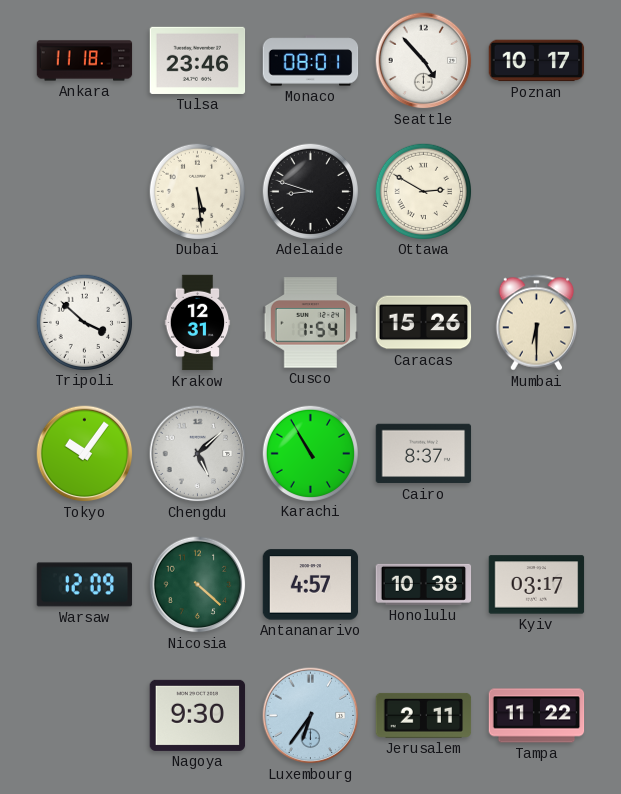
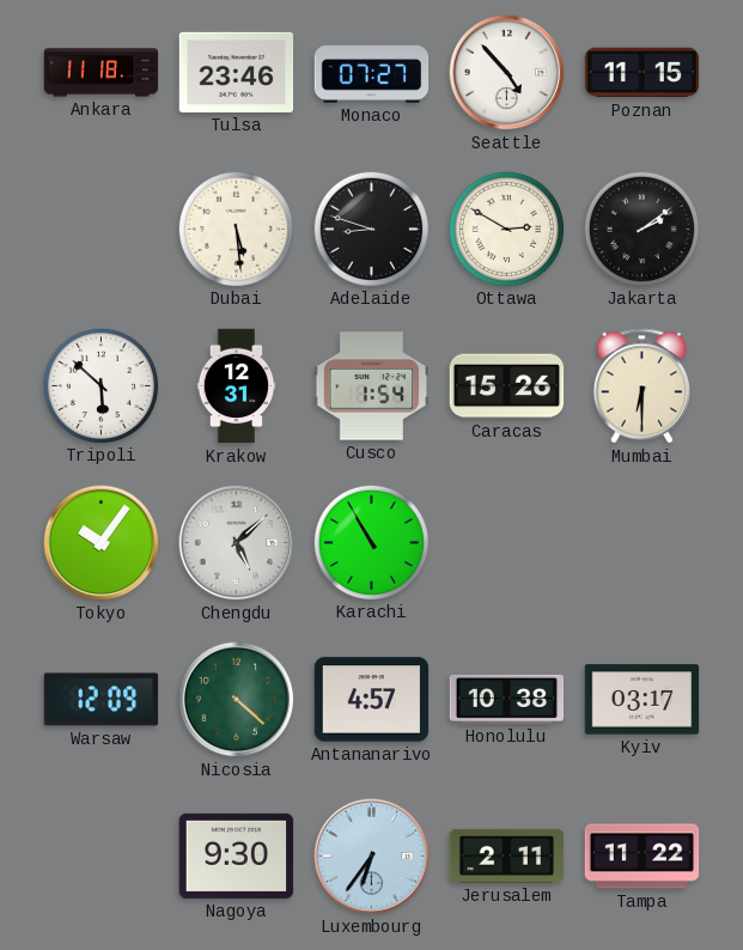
Monaco: 08:01 -> 07:27 (372, 73)
Poznan: 10:17 -> 11:15 (642, 73)
Jakarta: none -> 2:09 (641, 229)
Tripoli: 3:52 -> 5:52 (101, 385)
Cairo: 8:37 -> none (424, 454)
